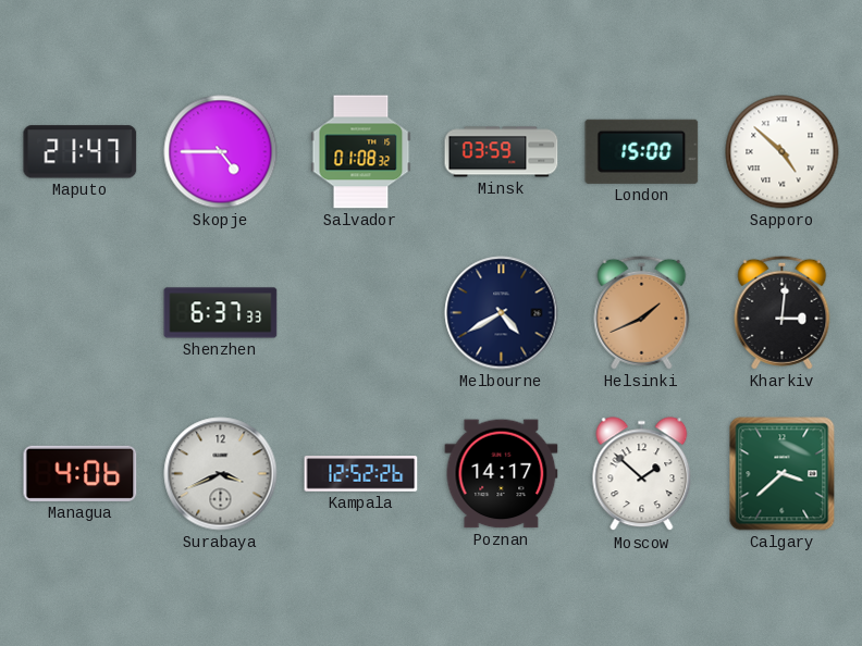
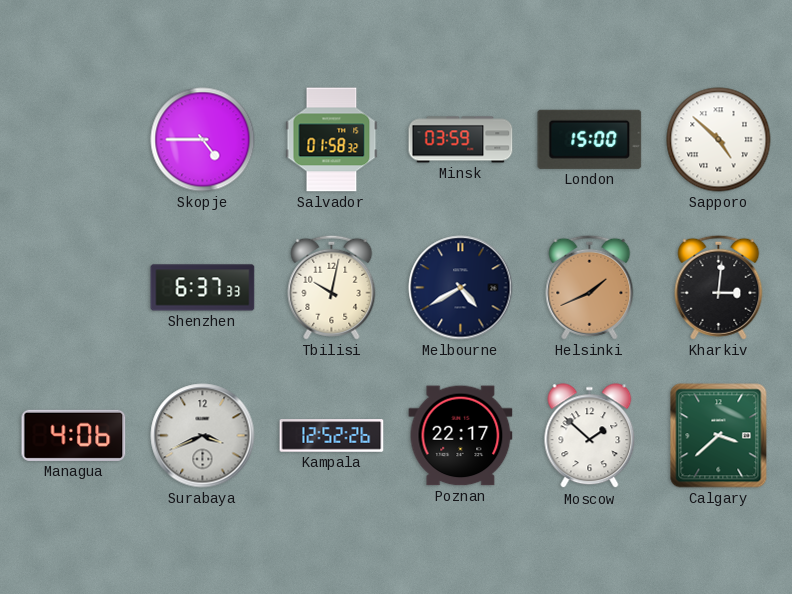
Maputo: 21:47 -> none (81, 152)
Salvador: 01:08 -> 01:58 (332, 140)
Tbilisi: none -> 10:02 (332, 287)
Poznan: 14:17 -> 22:17 (461, 436)
